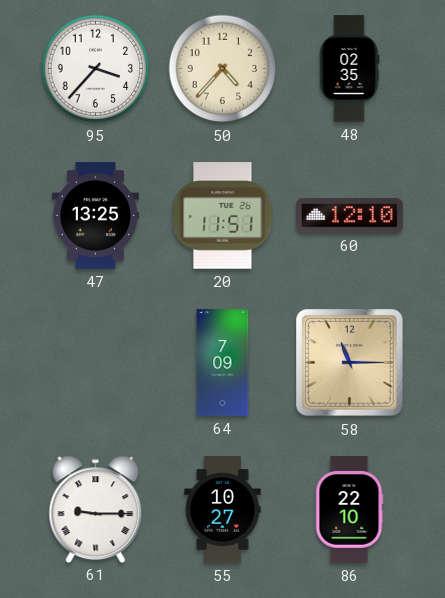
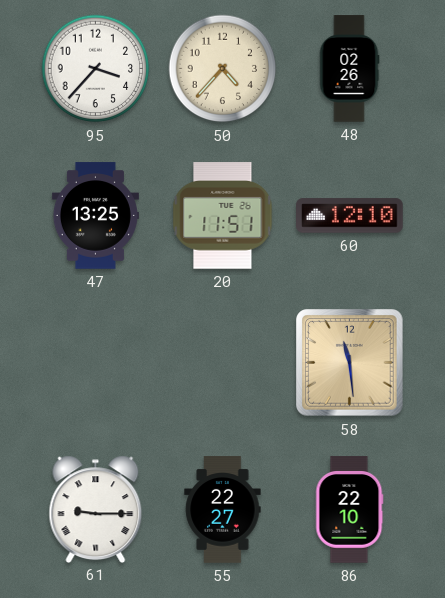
48: 02:35 -> 02:26 (349, 69)
64: 7:09 -> none (223, 363)
58: 11:15 -> 11:29 (350, 363)
55: 10:27 -> 22:27 (223, 510)
